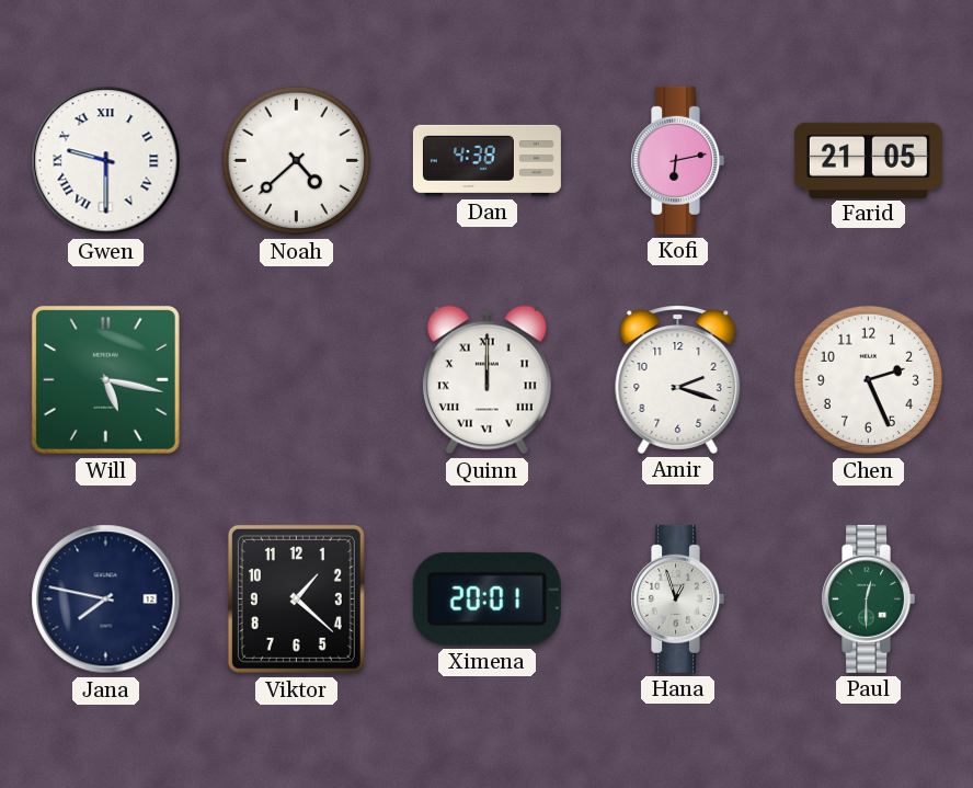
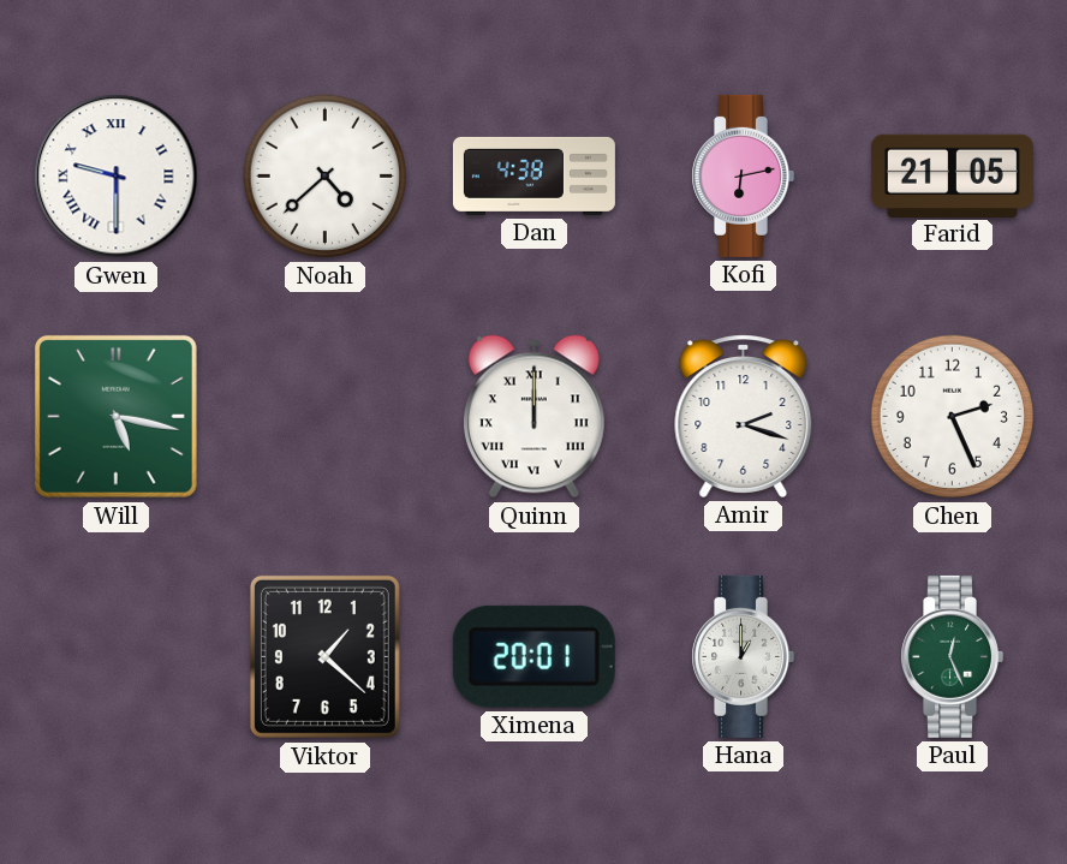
Jana: 7:47 -> none (106, 599)
Hana: 12:57 -> 1:00 (743, 656)
Paul: 12:30 -> 12:26 (952, 656)
